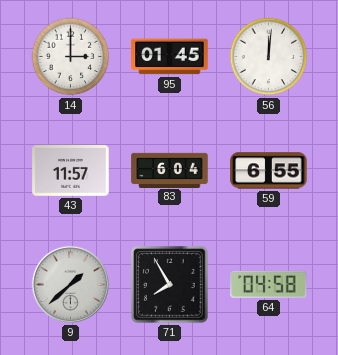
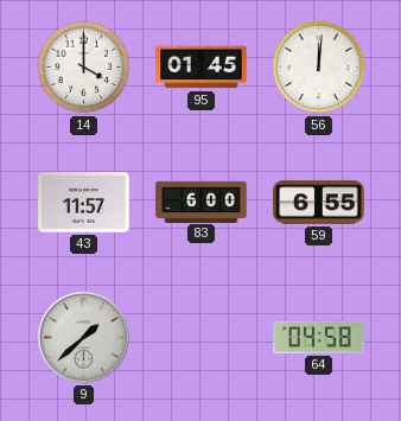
14: 3:00 -> 4:00 (84, 68)
83: 6:04 -> 6:00 (202, 202)
71: 7:55 -> none (170, 285)
